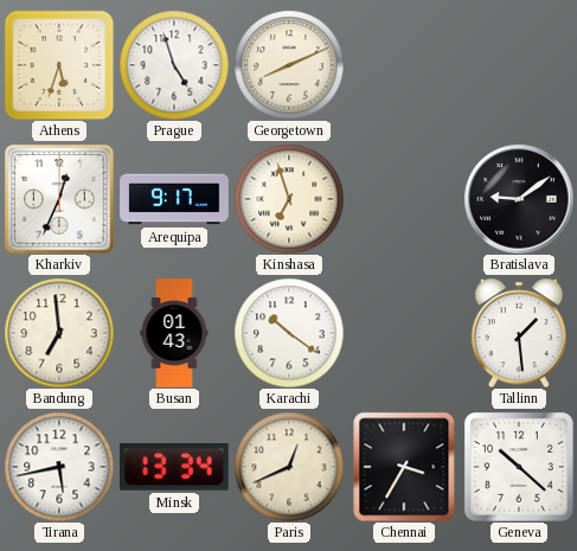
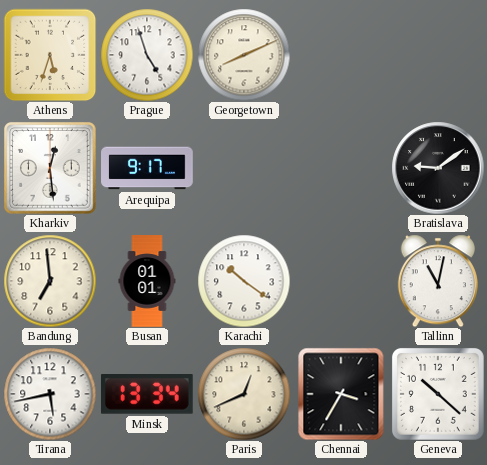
Kharkiv: 12:34 -> 12:29 (50, 168)
Kinshasa: 6:57 -> none (289, 199)
Busan: 01:43 -> 01:01 (147, 281)
Tallinn: 1:29 -> 11:02 (438, 281)
